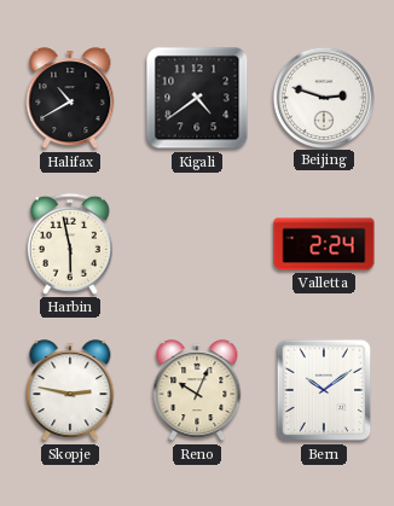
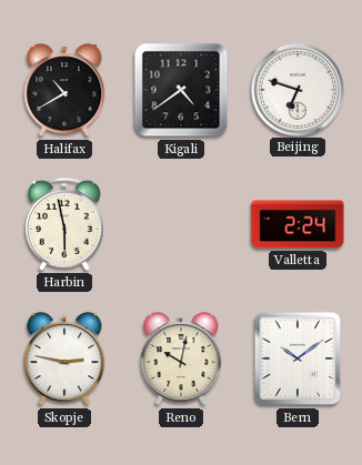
Beijing: 2:48 -> 6:48 (296, 89)
Reno: 10:04 -> 10:02 (181, 360)
